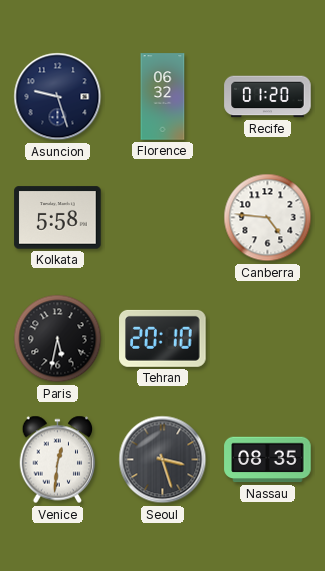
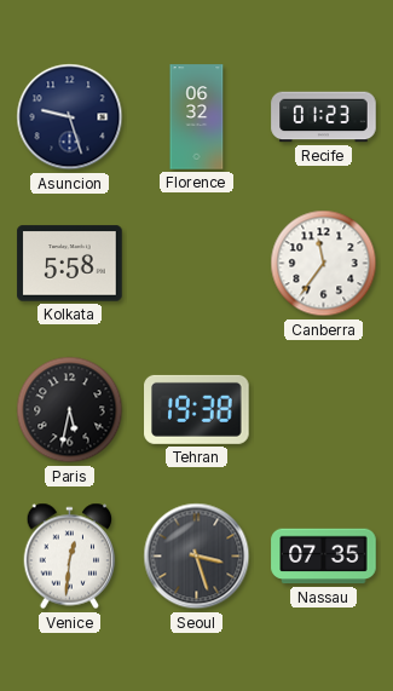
Recife: 01:20 -> 01:23 (324, 117)
Canberra: 4:46 -> 11:36 (324, 264)
Tehran: 20:10 -> 19:38 (197, 409)
Nassau: 08:35 -> 07:35 (324, 557)
